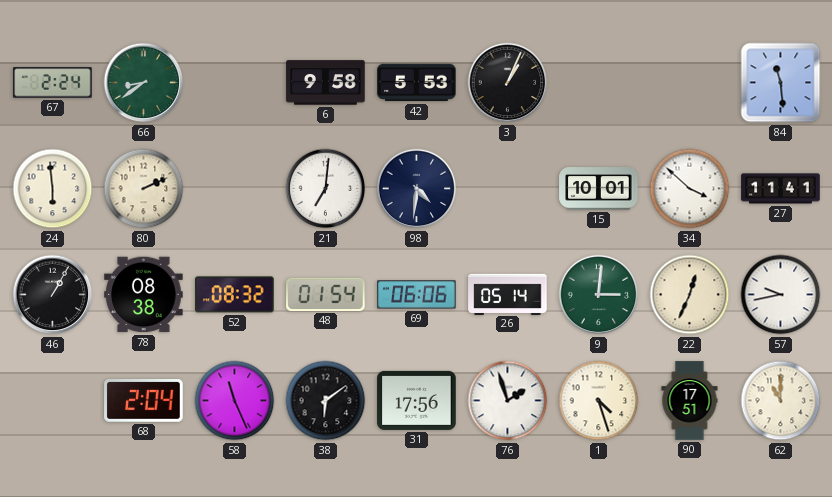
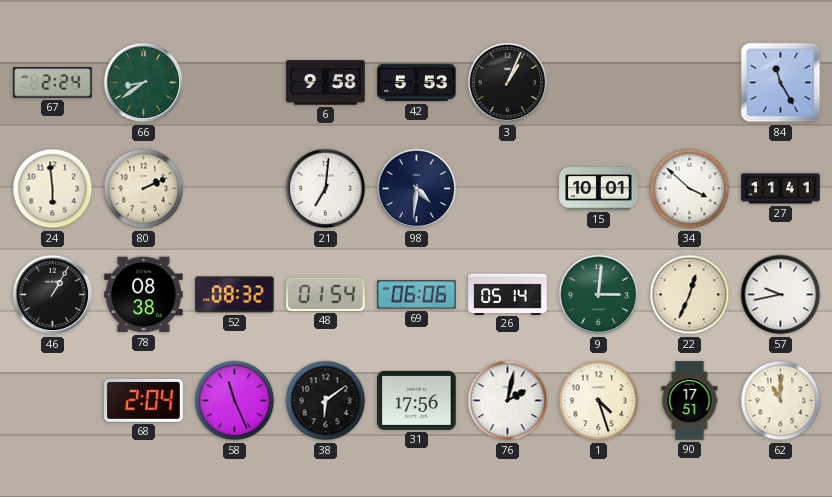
84: 11:29 -> 11:25 (781, 83)
76: 1:57 -> 2:02 (508, 401)
